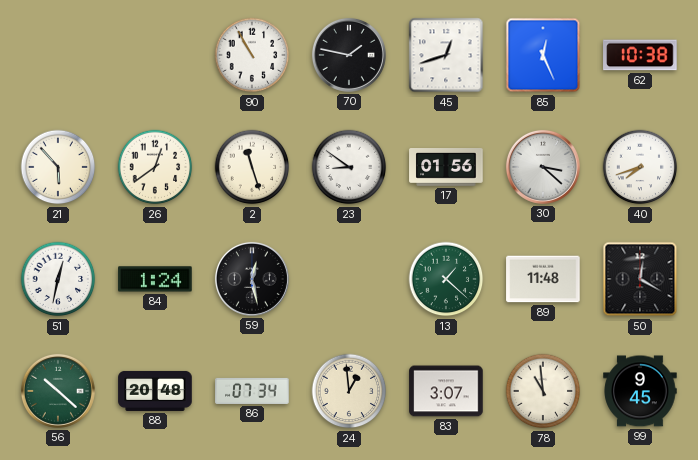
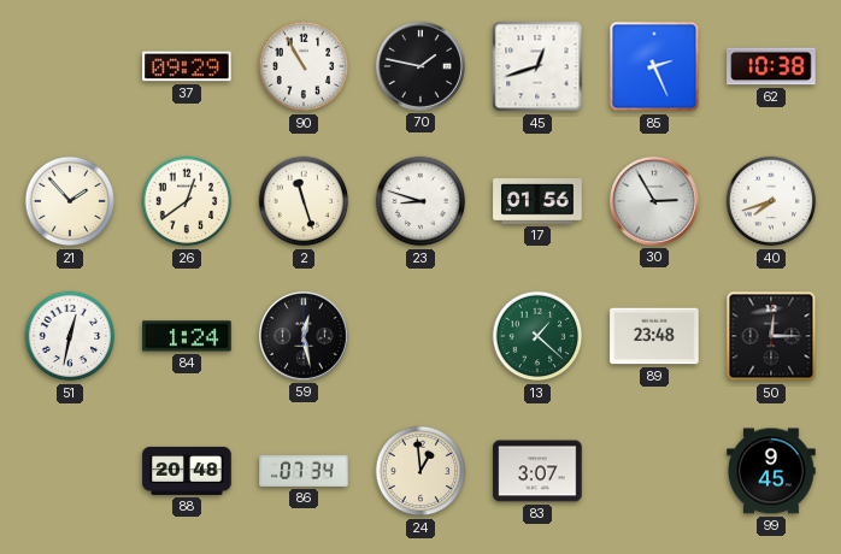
37: none -> 09:29 (187, 66)
85: 12:26 -> 2:26 (654, 66)
21: 5:53 -> 1:53 (70, 201)
23: 8:51 -> 8:48 (420, 201)
30: 3:22 -> 2:55 (654, 201)
89: 11:48 -> 23:48 (654, 336)
50: 12:20 -> 12:15 (771, 336)
56: 10:22 -> none (58, 391)
78: 10:59 -> none (543, 391)
